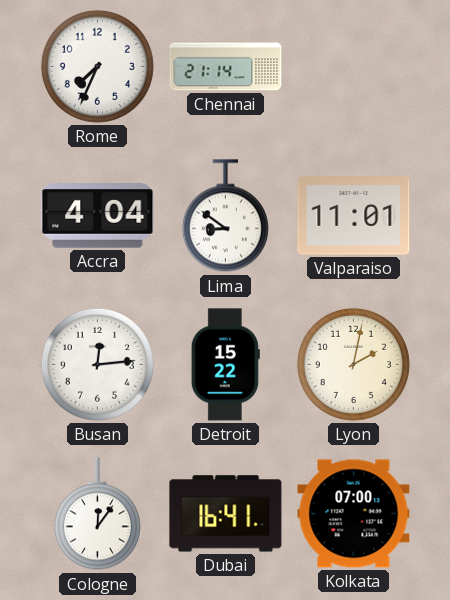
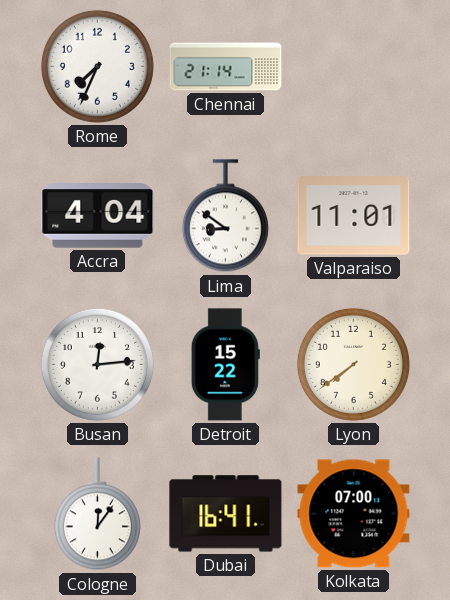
Lyon: 2:02 -> 7:39 (353, 364)
